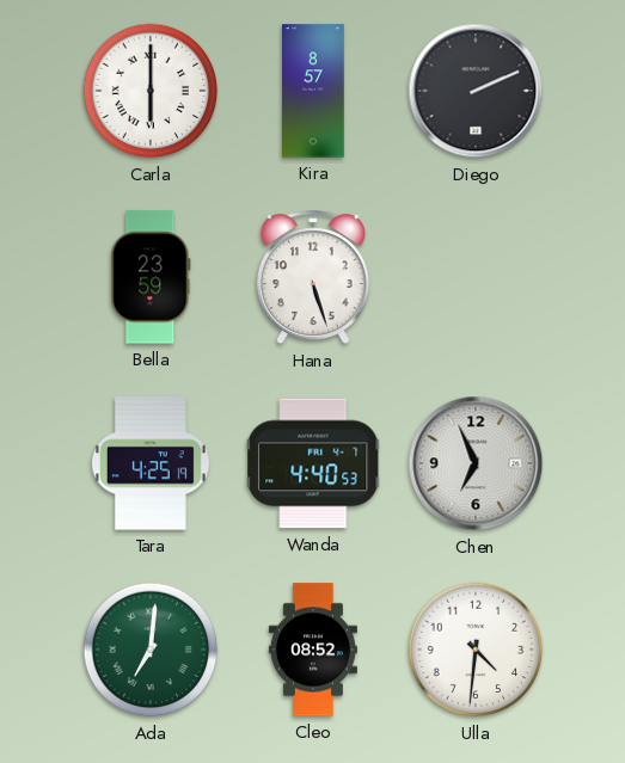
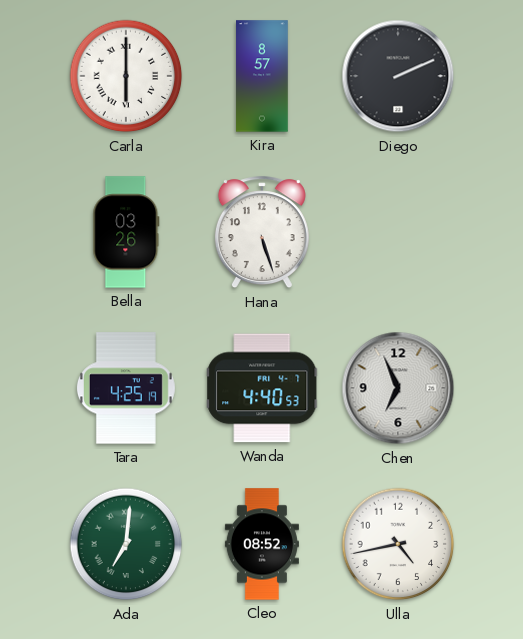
Bella: 23:59 -> 03:26 (126, 232)
Ulla: 4:31 -> 4:43 (398, 544)
